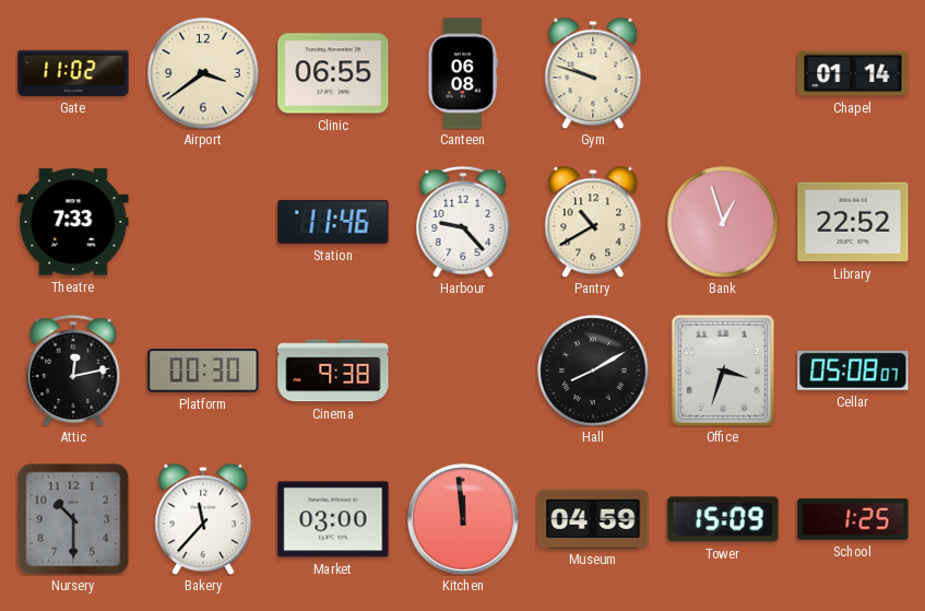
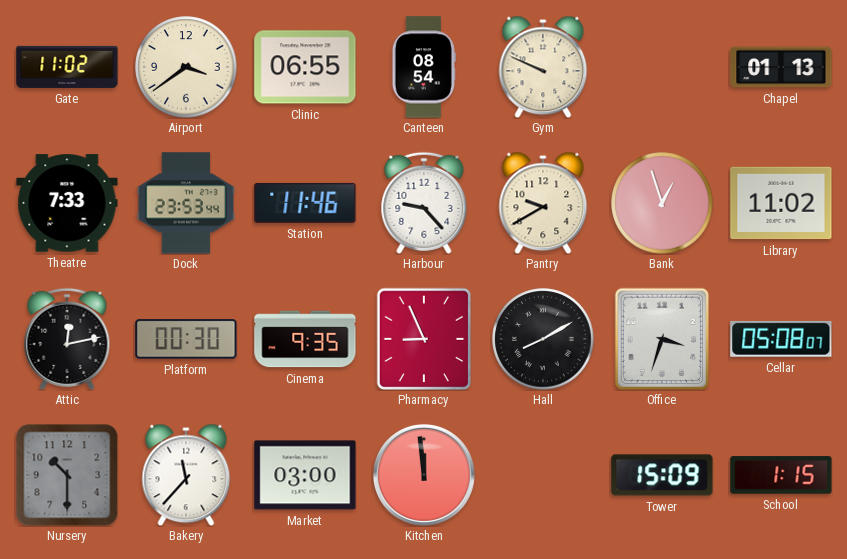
Canteen: 06:08 -> 08:54 (424, 67)
Gym: 9:48 -> 9:49 (543, 67)
Chapel: 01:14 -> 01:13 (781, 67)
Dock: none -> 23:53 (186, 203)
Pantry: 10:40 -> 9:40 (543, 203)
Library: 22:52 -> 11:02 (781, 203)
Cinema: 9:38 -> 9:35 (305, 339)
Pharmacy: none -> 8:56 (424, 339)
Museum: 04:59 -> none (593, 518)
School: 1:25 -> 1:15 (781, 475)
